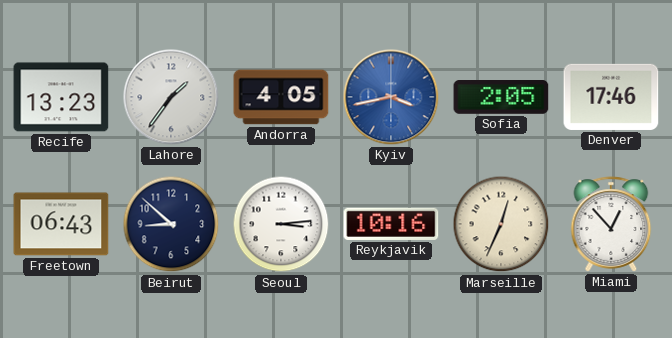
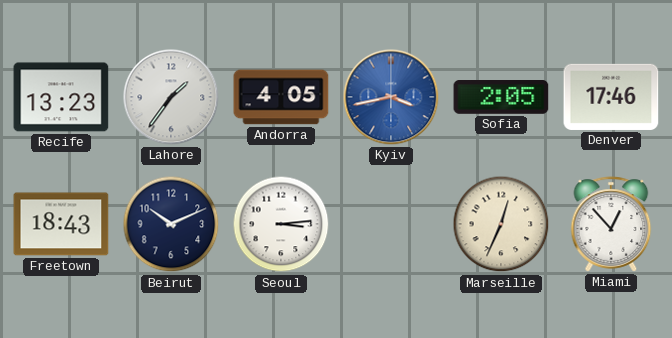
Freetown: 06:43 -> 18:43 (61, 224)
Beirut: 8:52 -> 10:11 (171, 224)
Reykjavik: 10:16 -> none (391, 224)
